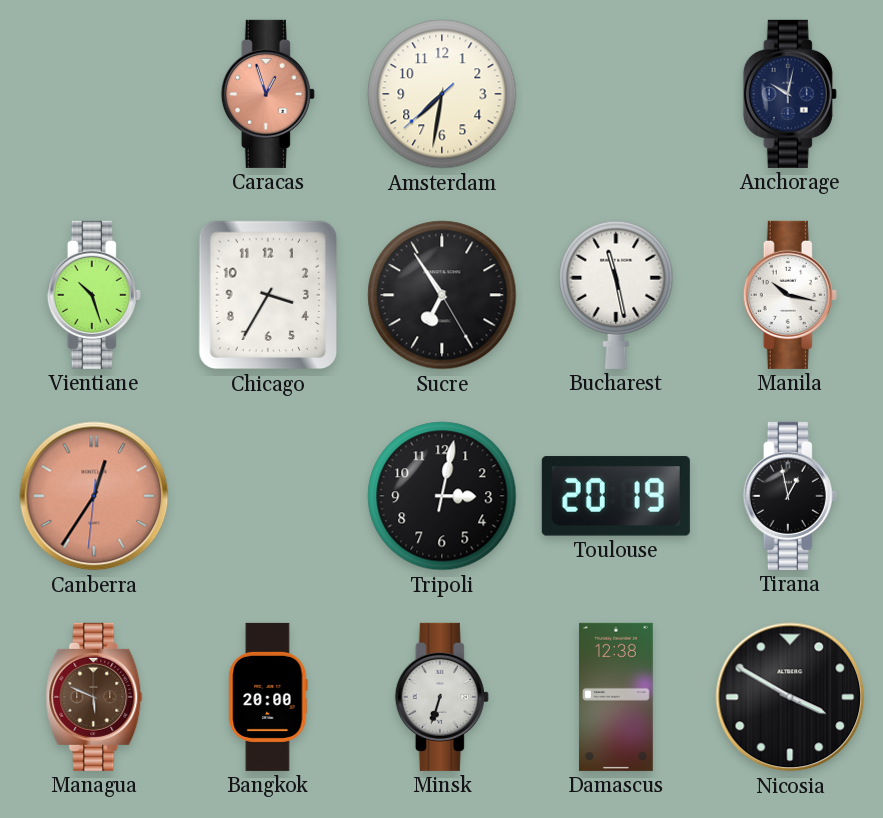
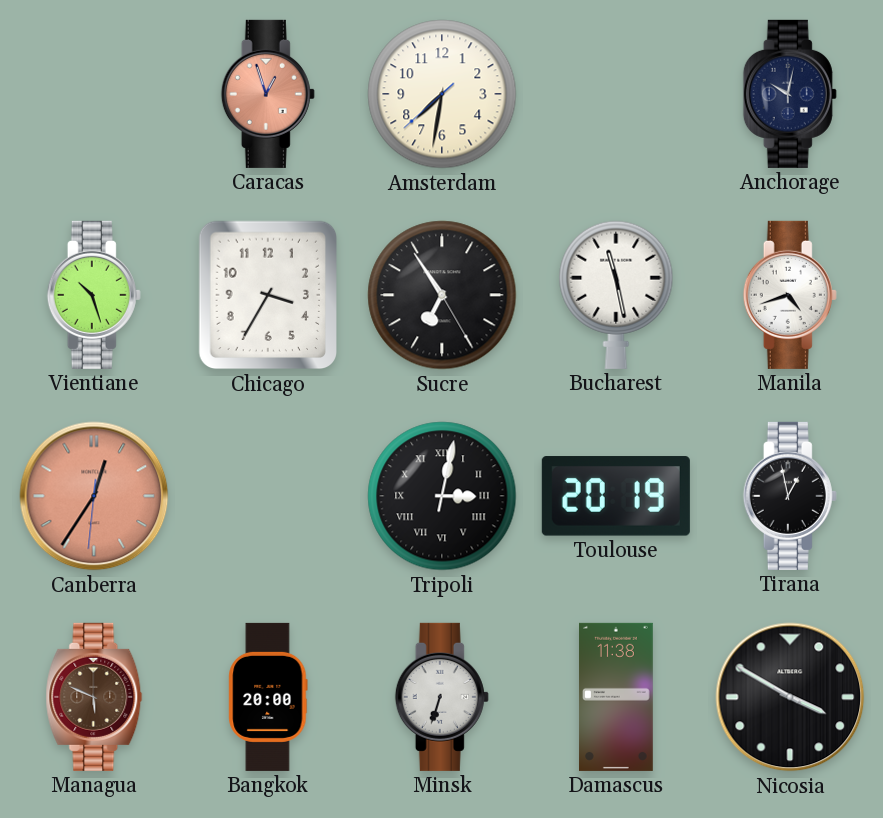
Manila: 10:17 -> 4:42 (790, 295)
Tripoli numerals: Arabic -> Roman (442, 496)
Damascus: 12:38 -> 11:38 (617, 697)
